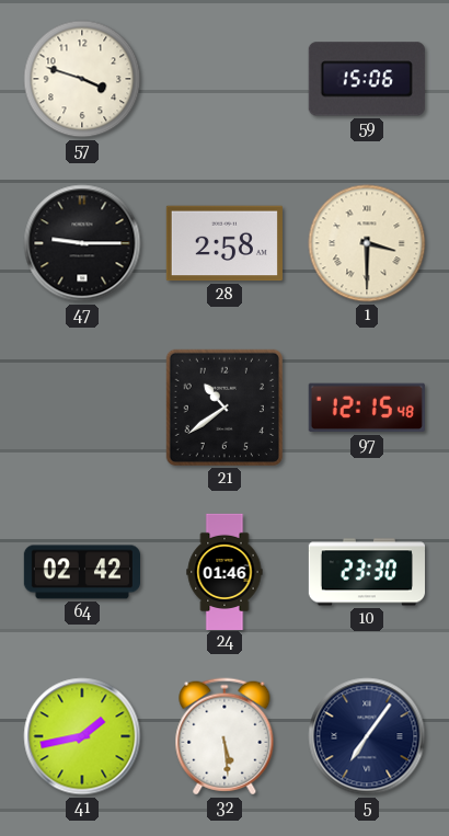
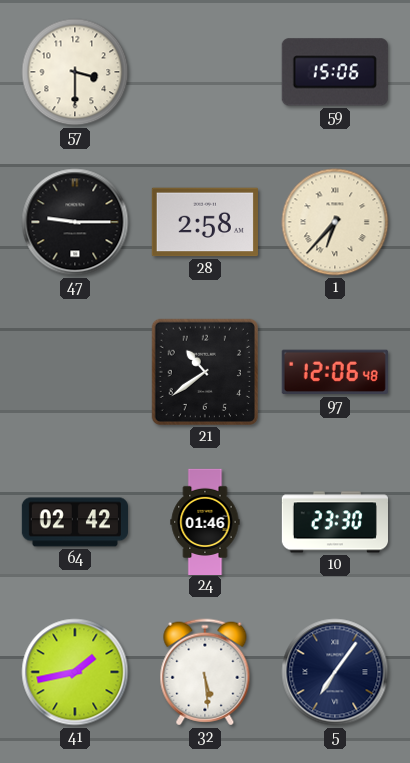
57: 3:48 -> 3:30 (75, 72)
1: 3:30 -> 6:37 (335, 222)
97: 12:15 -> 12:06 (335, 372)
